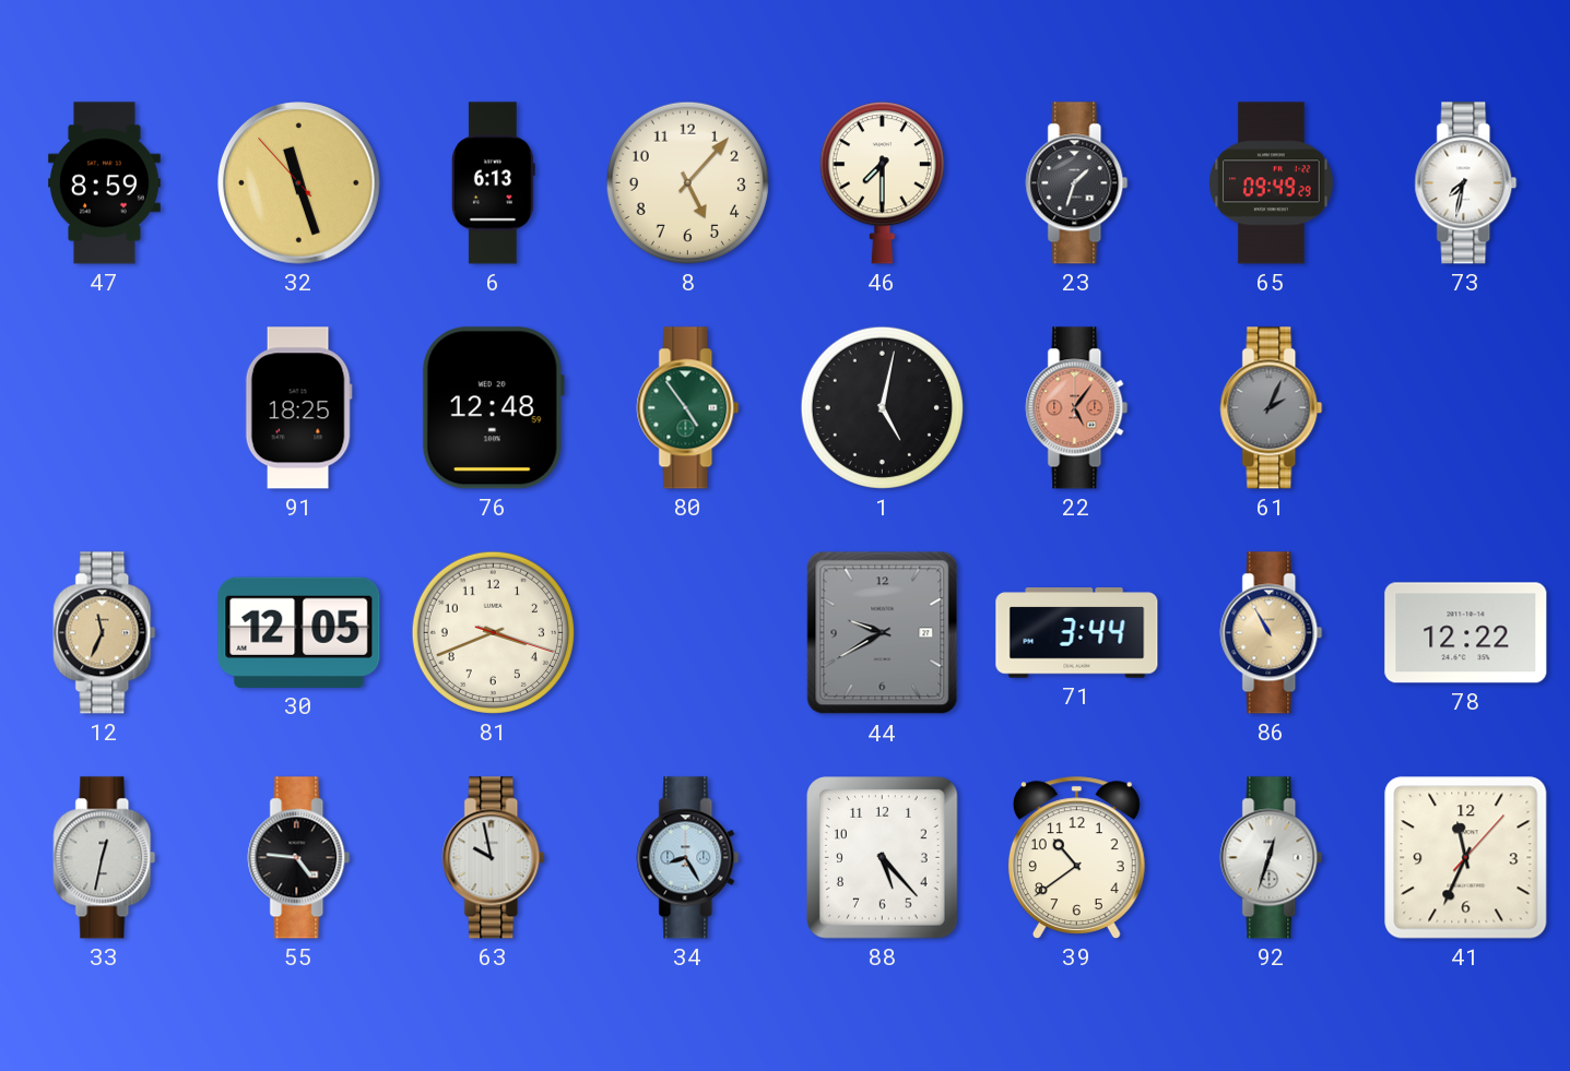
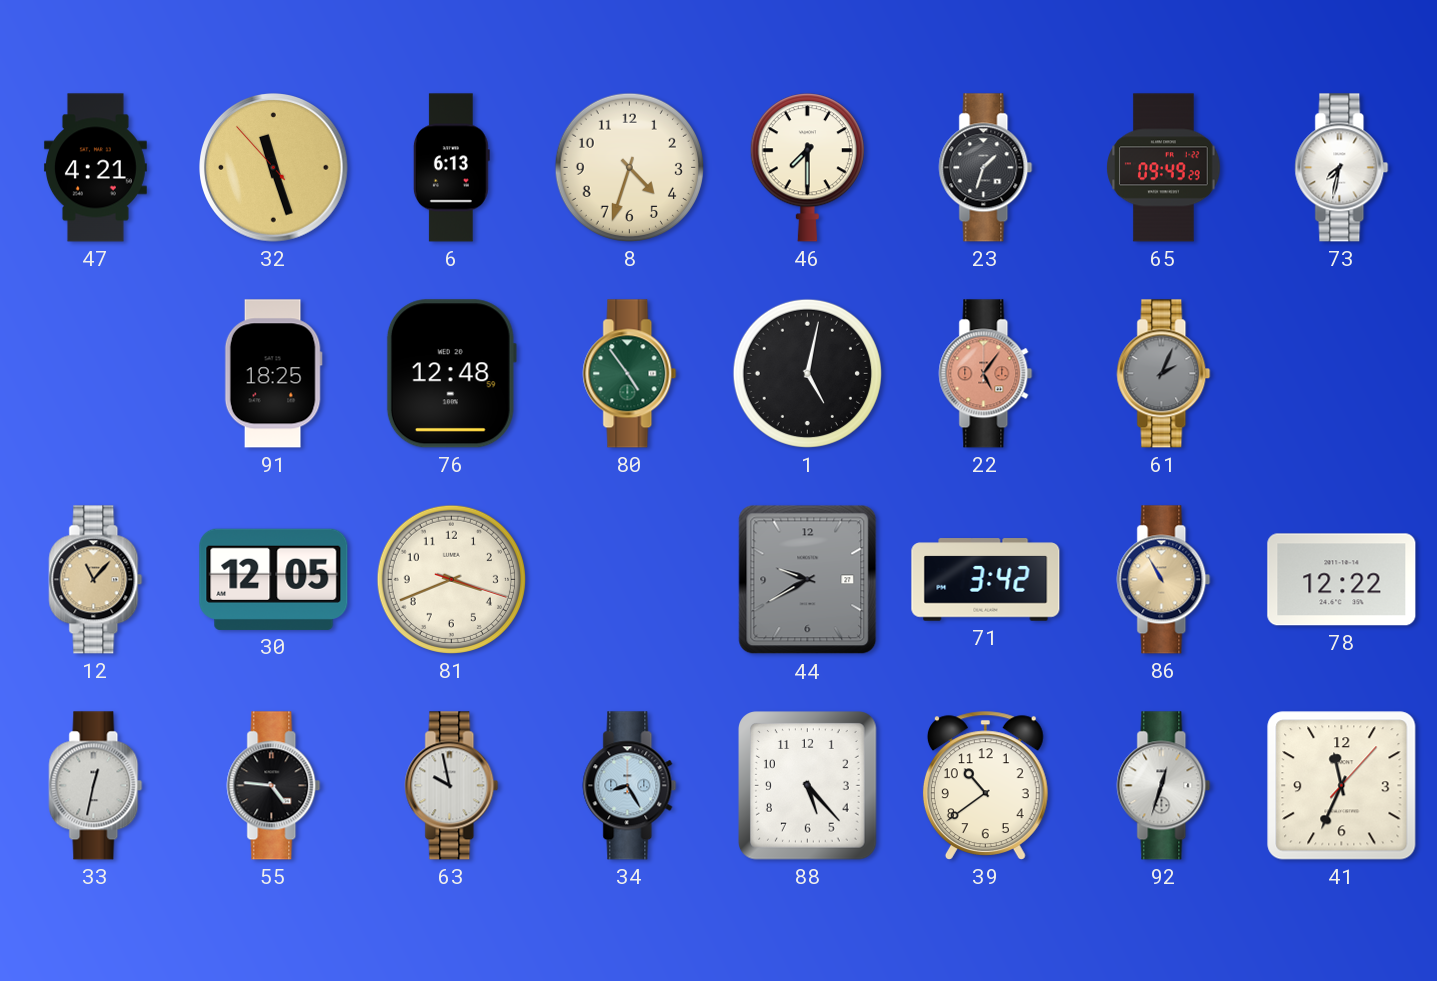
47: 8:59 -> 4:21 (95, 168)
8: 5:07 -> 4:33 (629, 167)
12: 11:34 -> 11:07 (96, 580)
71: 3:44 -> 3:42 (986, 580)
